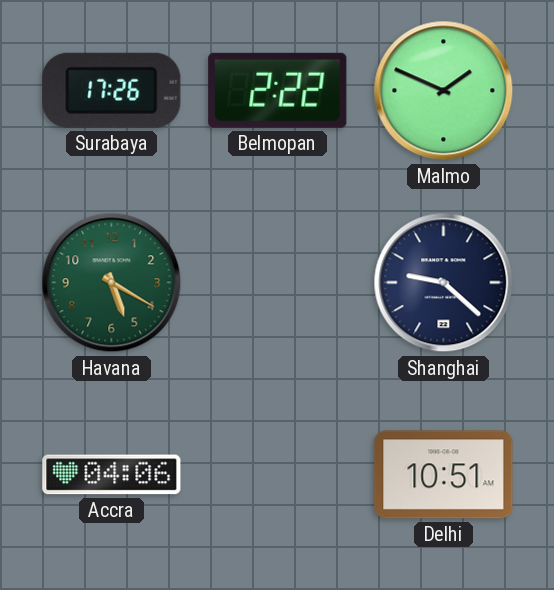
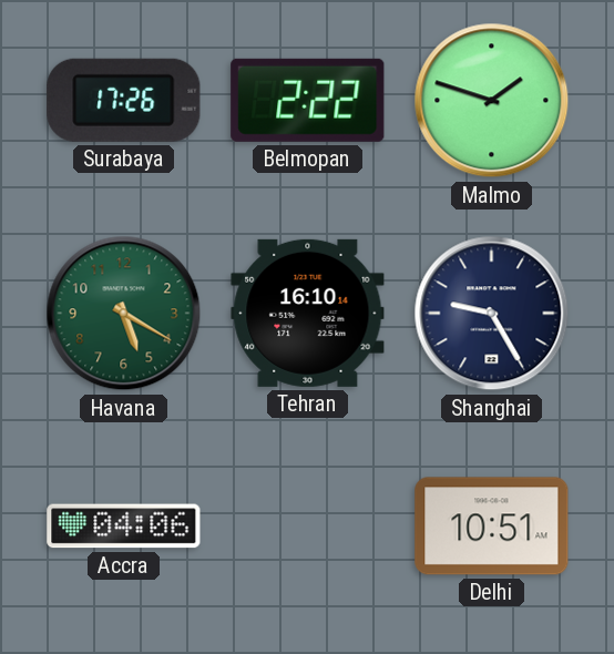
Malmo: 1:49 -> 1:48 (492, 101)
Tehran: none -> 16:10 (308, 313)
Shanghai: 9:22 -> 9:25 (492, 314)
